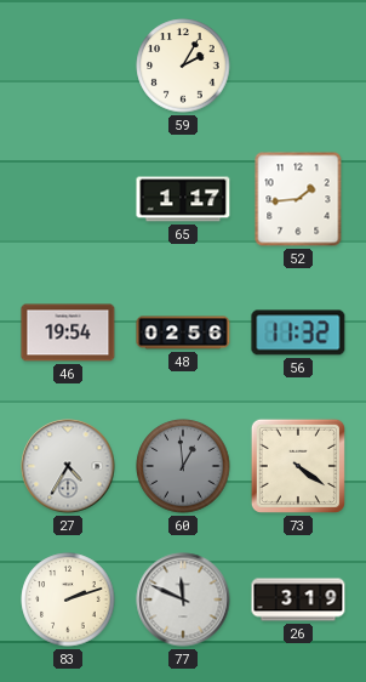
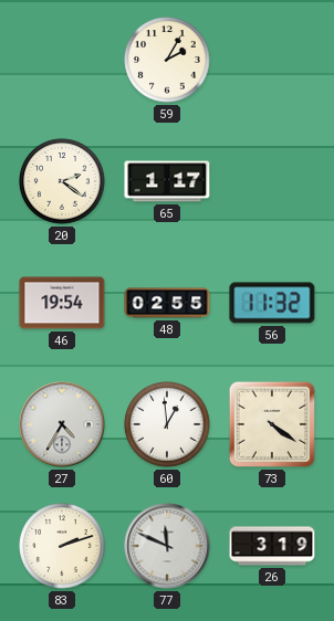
20: none -> 2:21 (62, 181)
52: 1:44 -> none (298, 199)
48: 02:56 -> 02:55 (167, 303)
60 dial: grey -> white (167, 424)
